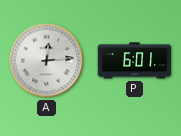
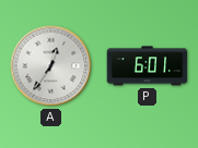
A: 12:14 -> 12:36 (51, 66)
